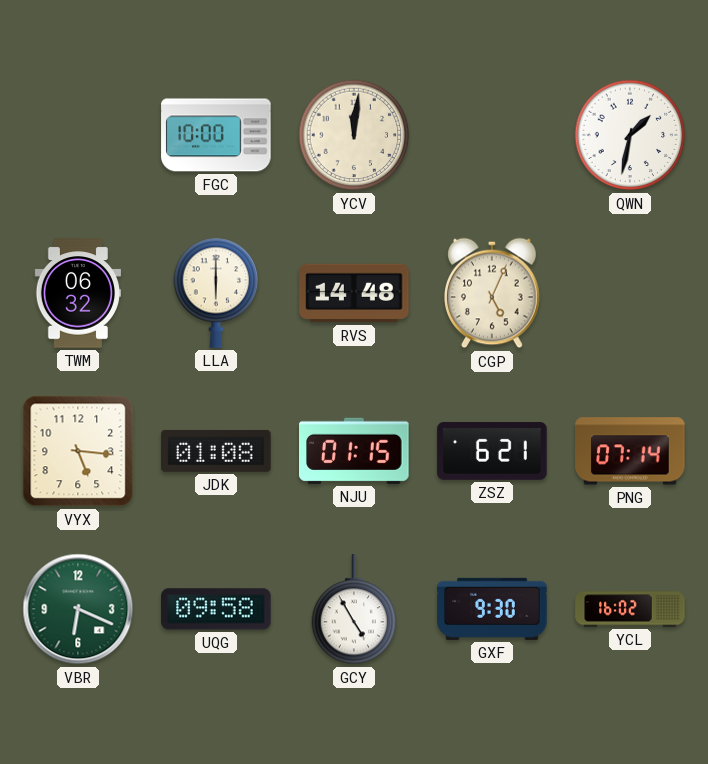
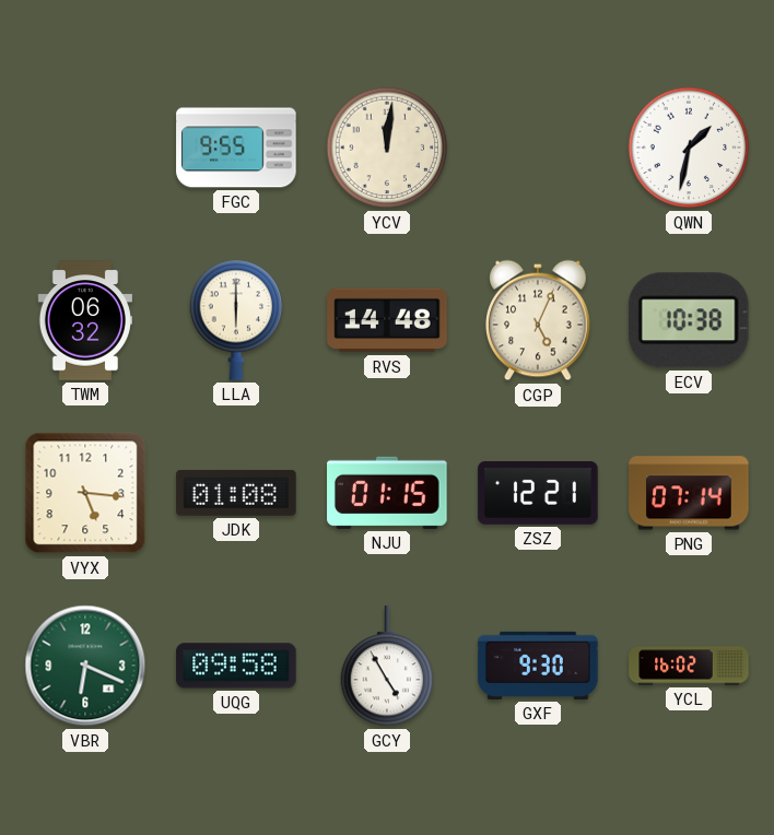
FGC: 10:00 -> 9:55 (236, 148)
ECV: none -> 10:38 (689, 320)
ZSZ: 6:21 -> 12:21 (538, 494)
